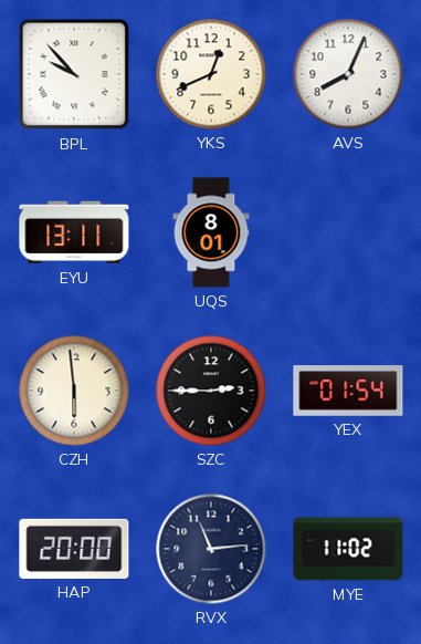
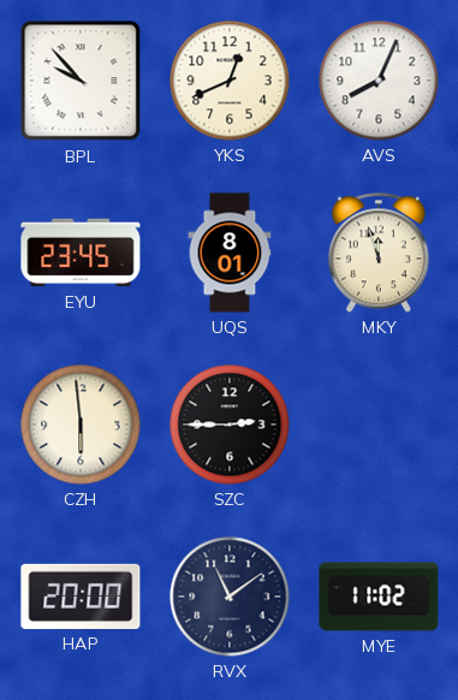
EYU: 13:11 -> 23:45 (81, 253)
MKY: none -> 11:57 (379, 253)
YEX: 01:54 -> none (348, 391)
RVX: 11:14 -> 11:09 (230, 597)
